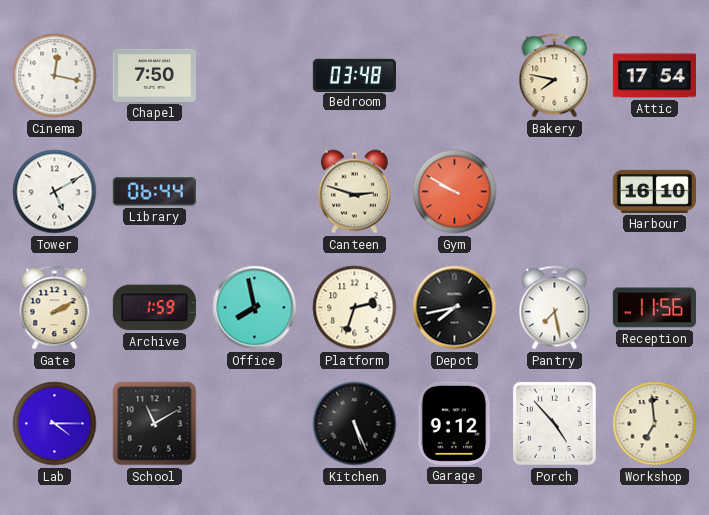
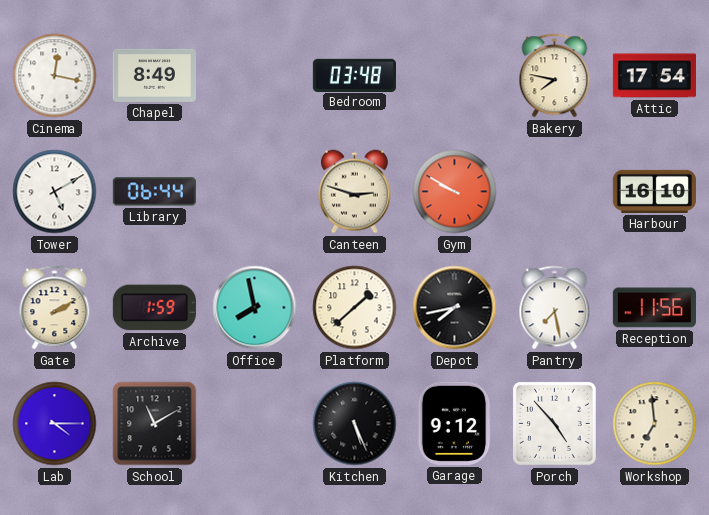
Chapel: 7:50 -> 8:49 (154, 75)
Platform: 2:33 -> 1:38 (355, 308)
